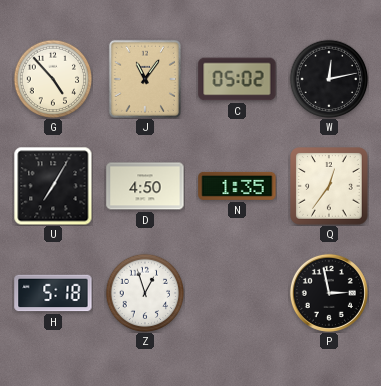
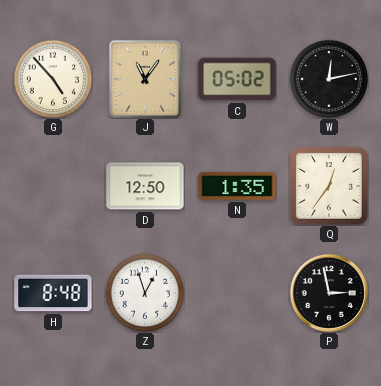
U: 7:05 -> none (53, 186)
D: 4:50 -> 12:50 (145, 186)
H: 5:18 -> 8:48 (53, 293)
